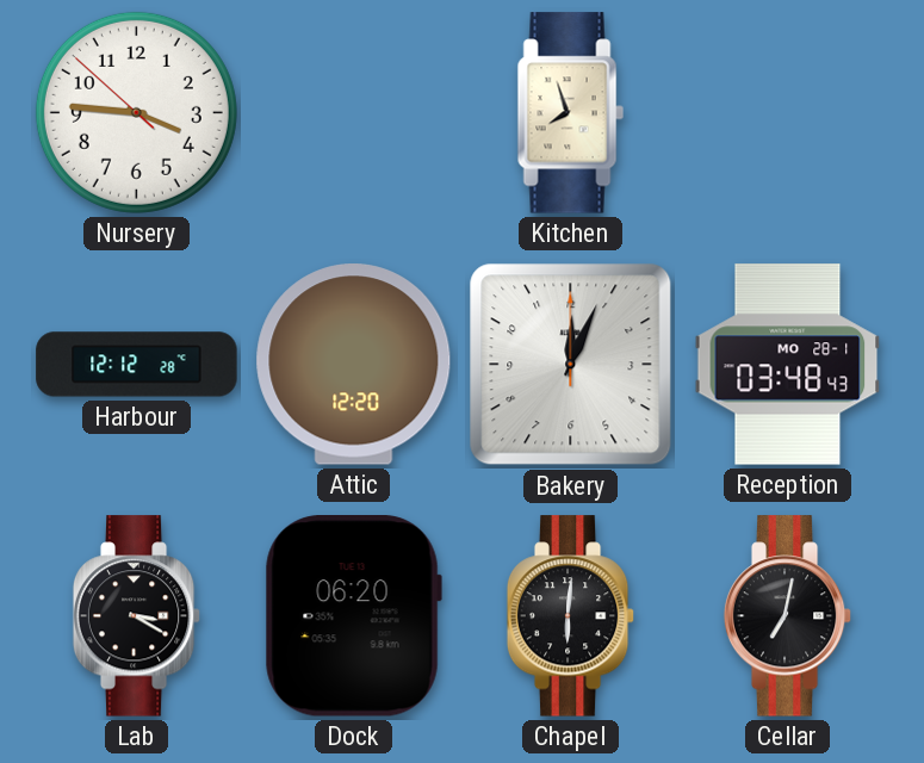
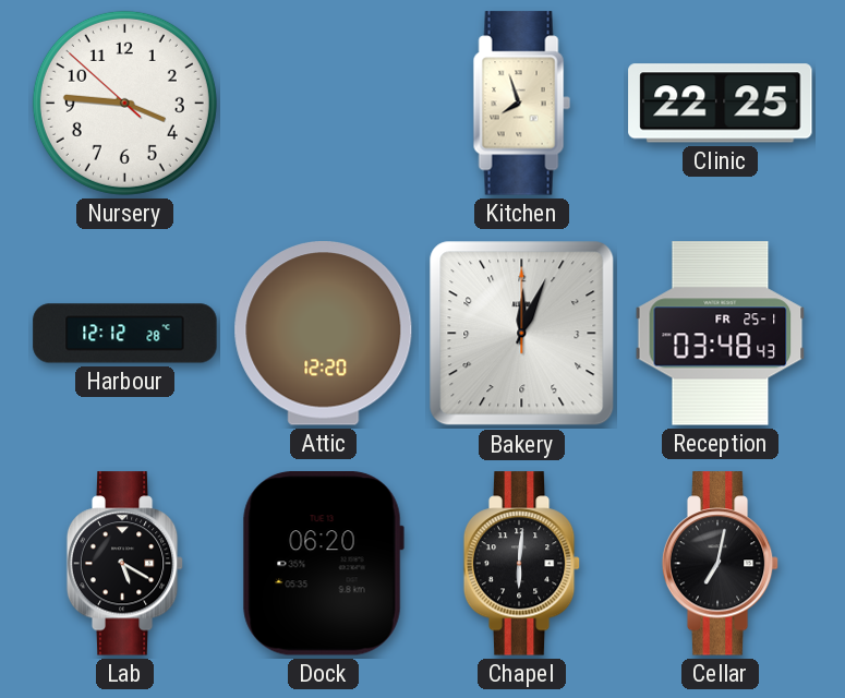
Clinic: none -> 22:25 (721, 104)
Reception date: MO 28-1 -> FR 25-1 (721, 334)
Lab: 3:20 -> 5:20 (125, 564)
